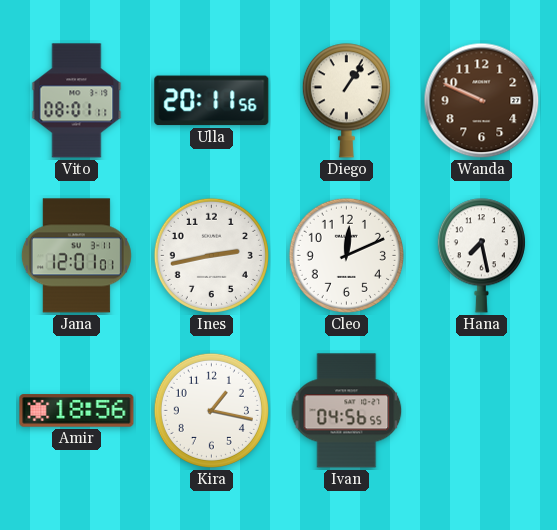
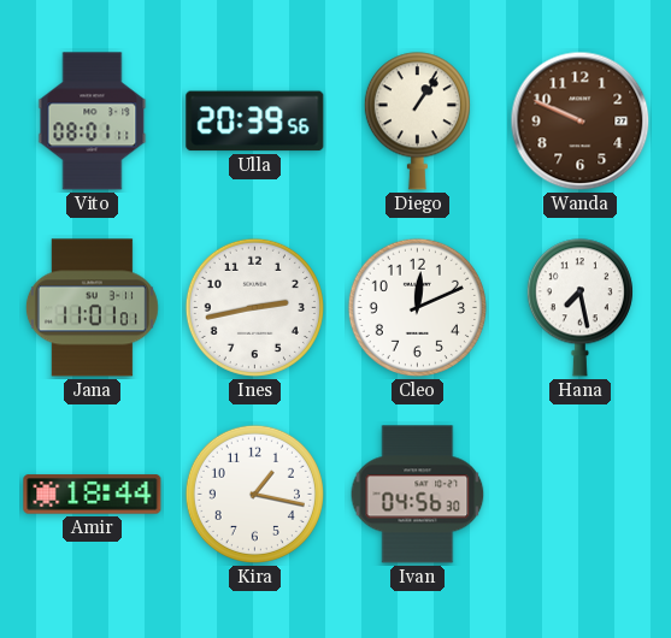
Ulla: 20:11 -> 20:39 (255, 122)
Jana: 12:01 -> 11:01 (92, 308)
Amir: 18:56 -> 18:44 (93, 495)
Ivan: 04:56:55 -> 04:56:30 (418, 495)
